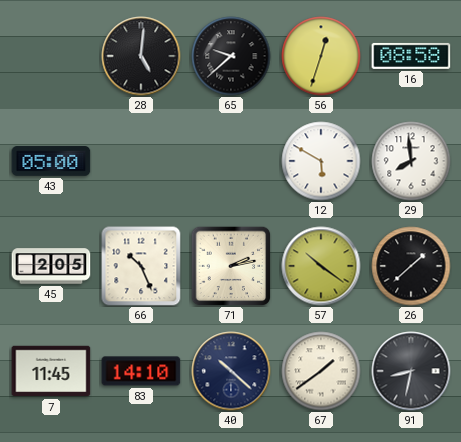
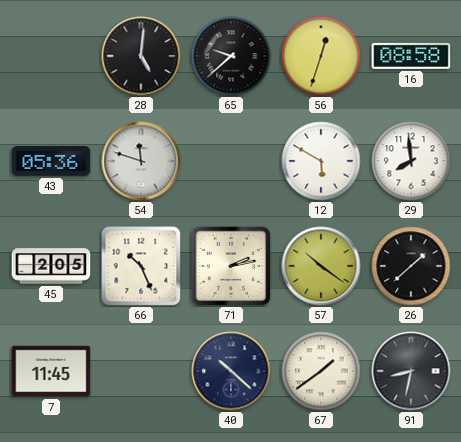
43: 05:00 -> 05:36 (51, 161)
54: none -> 11:48 (141, 161)
83: 14:10 -> none (141, 371)
